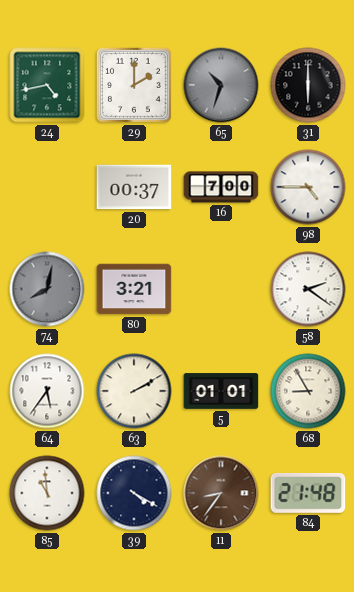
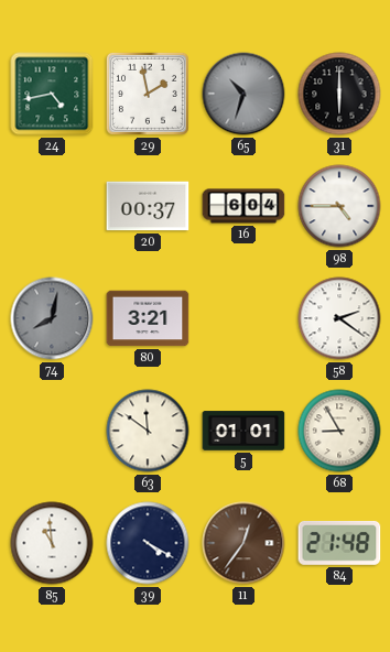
29: 2:00 -> 1:58 (148, 94)
16: 7:00 -> 6:04 (243, 206)
64: 5:36 -> none (47, 391)
63: 2:10 -> 11:51 (148, 431)
11: 8:36 -> 12:36 (243, 543)
